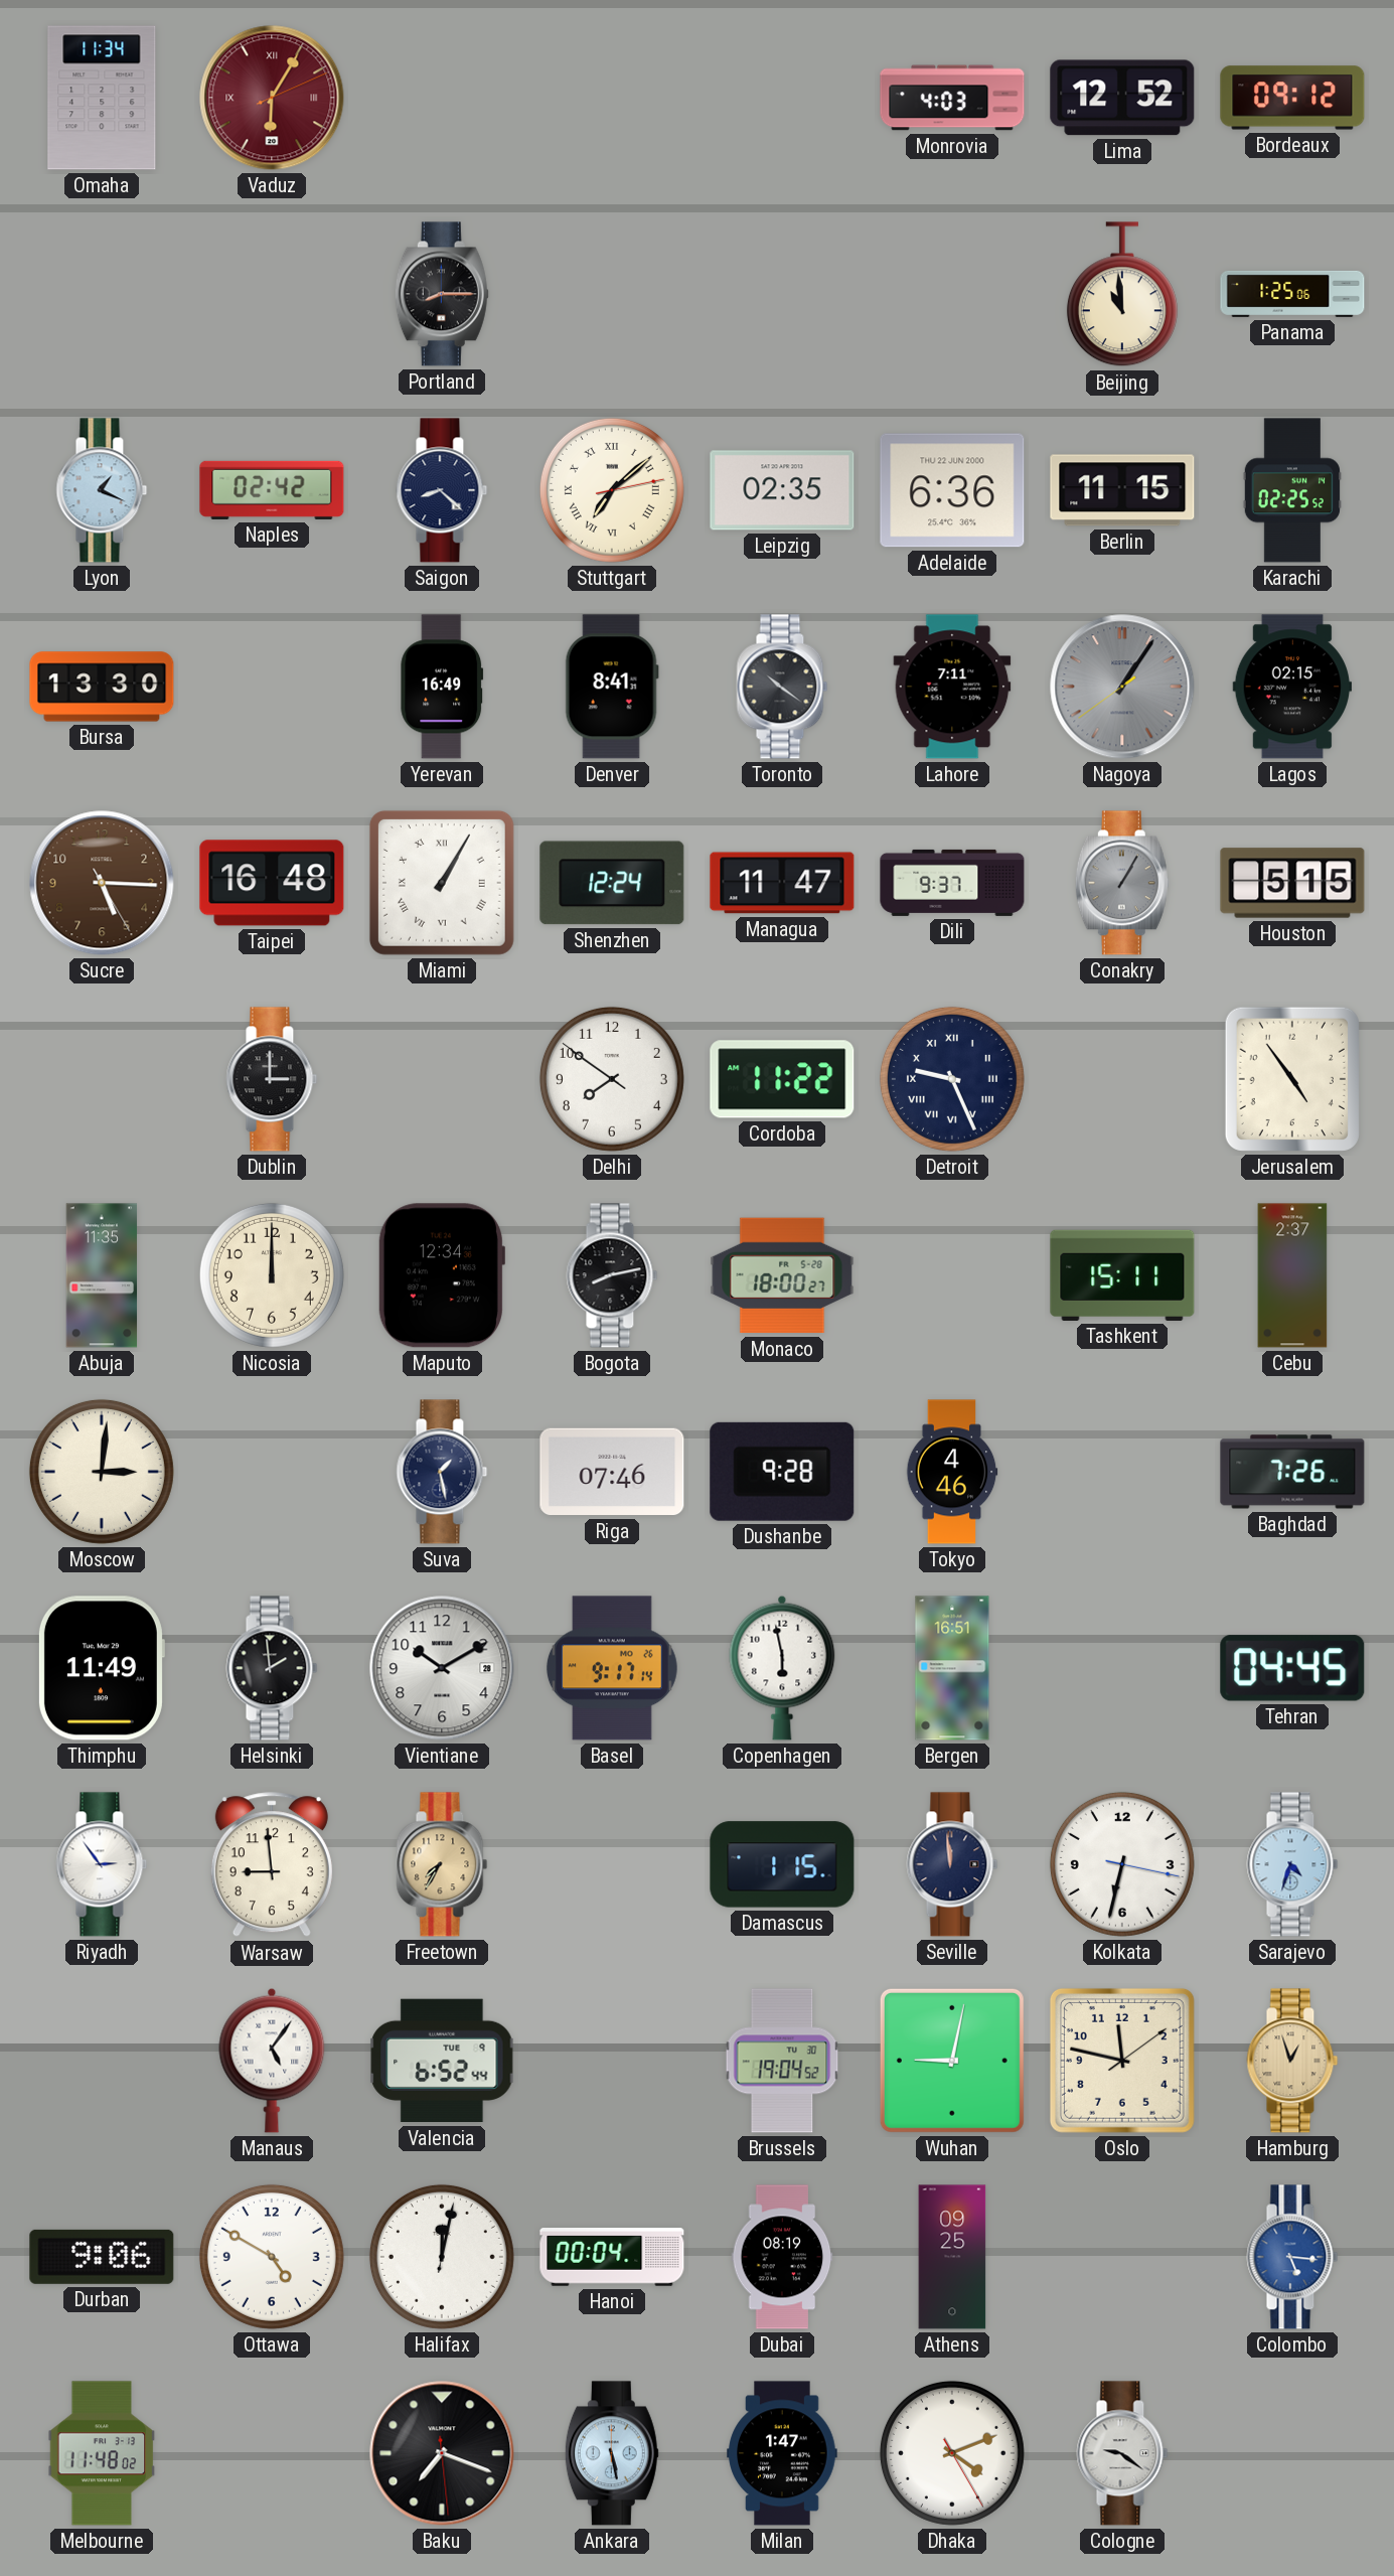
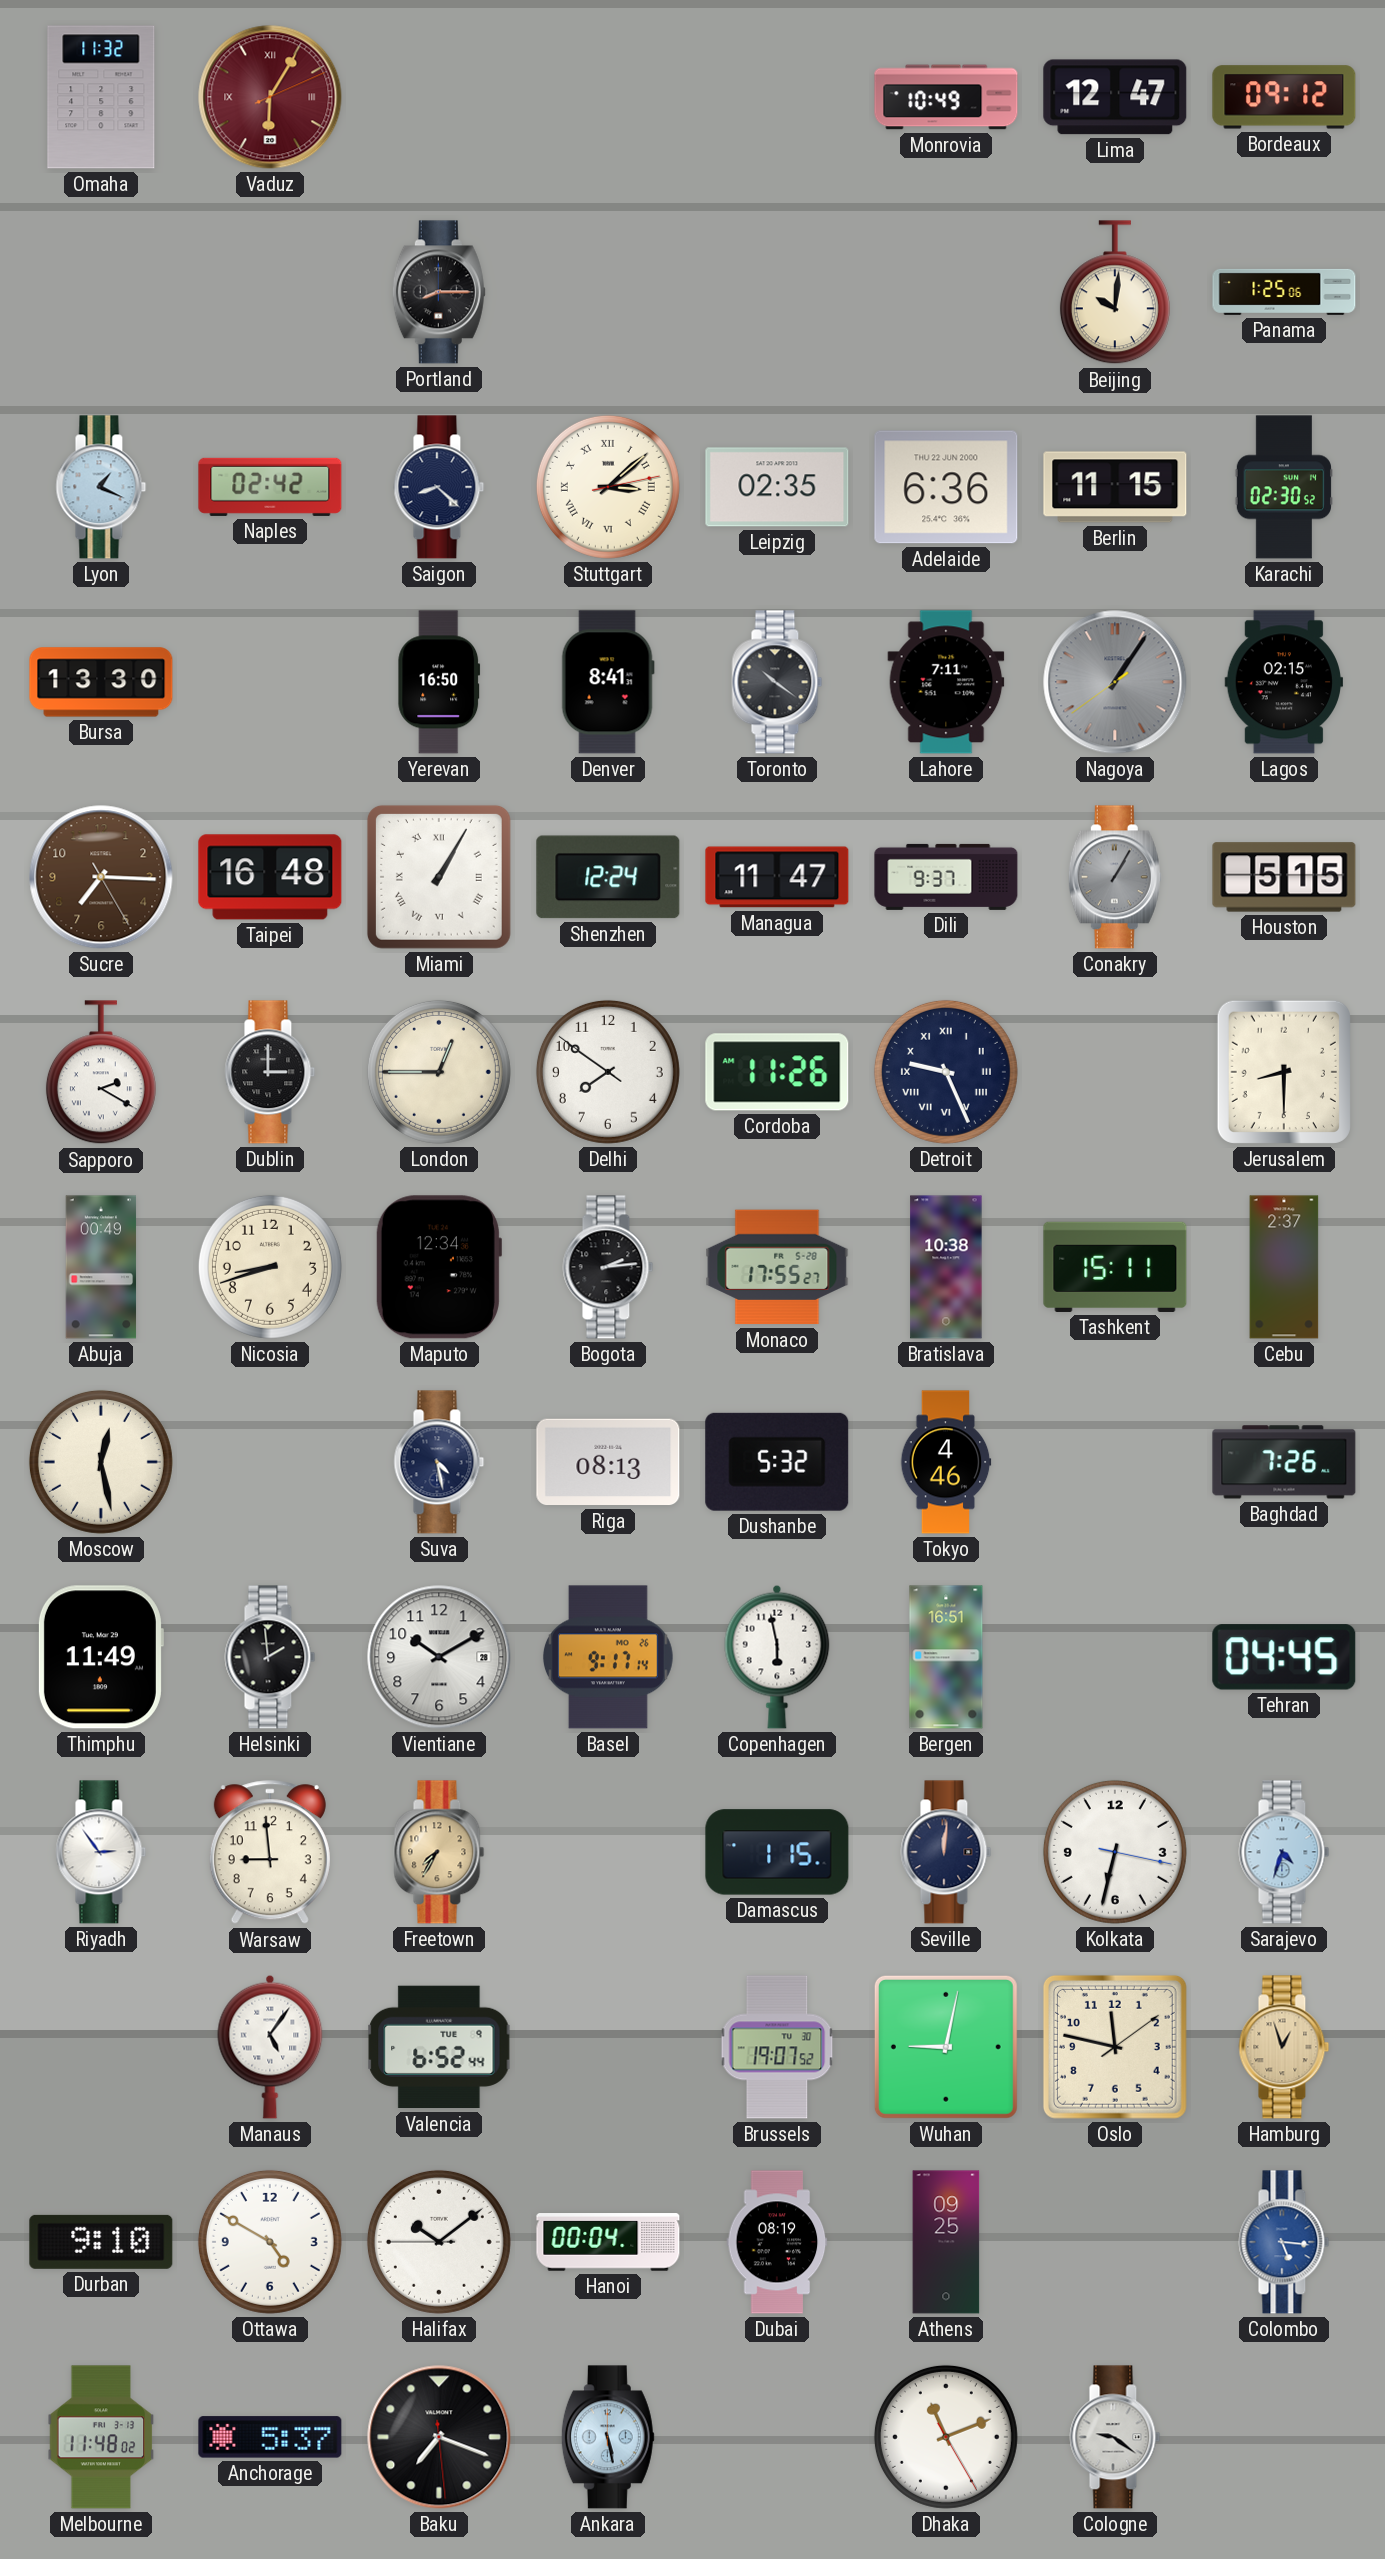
Omaha: 11:34 -> 11:32 (101, 97)
Monrovia: 4:03 -> 10:49 (946, 97)
Lima: 12:52 -> 12:47 (1115, 97)
Beijing: 10:59 -> 10:01 (1115, 293)
Stuttgart: 7:08 -> 3:08 (608, 487)
Karachi: 02:25 -> 02:30 (1284, 487)
Yerevan: 16:49 -> 16:50 (439, 682)
Sucre: 5:15 -> 7:15 (101, 877)
Sapporo: none -> 2:20 (101, 1073)
London: none -> 12:45 (439, 1072)
Cordoba: 11:22 -> 11:26 (777, 1072)
Jerusalem: 4:54 -> 8:30 (1284, 1072)
Abuja: 11:35 -> 00:49 (101, 1267)
Nicosia: 12:00 -> 8:42 (270, 1267)
Bogota: 8:13 -> 2:14 (608, 1267)
Monaco: 18:00 -> 17:55 (777, 1267)
Bratislava: none -> 10:38 (946, 1267)
Moscow: 3:01 -> 12:28 (101, 1462)
Suva: 1:28 -> 4:28 (439, 1462)
Riga: 07:46 -> 08:13 (608, 1462)
Dushanbe: 9:28 -> 5:32 (777, 1462)
Seville: 11:59 -> 12:01 (946, 1852)
Brussels: 19:04 -> 19:07 (777, 2047)
Durban: 9:06 -> 9:10 (101, 2242)
Halifax: 12:02 -> 10:08 (439, 2242)
Anchorage: none -> 5:37 (270, 2437)
Milan: 1:47 -> none (782, 2453)
Dhaka: 4:11 -> 11:11 (946, 2437)
